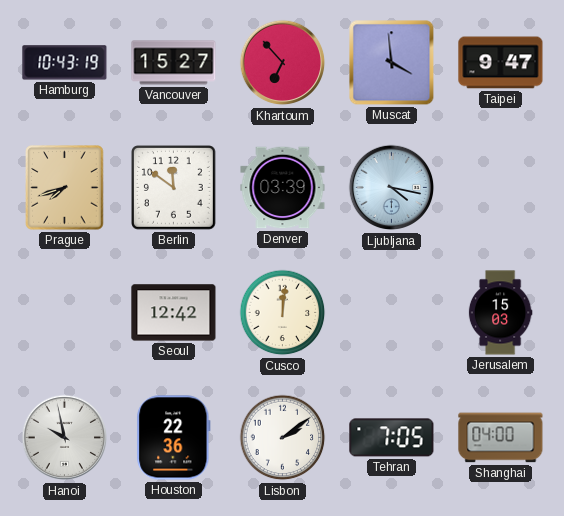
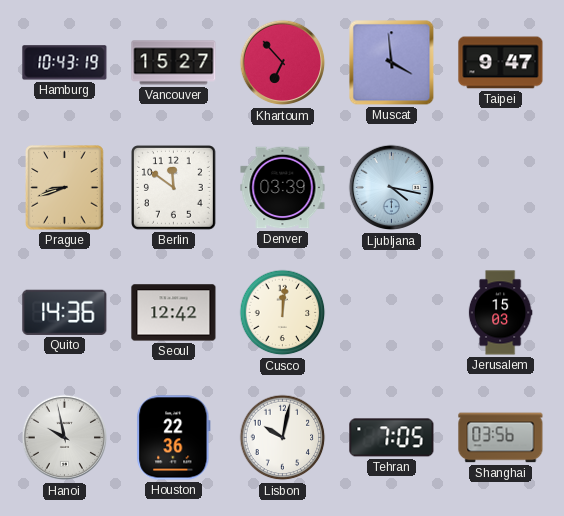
Prague: 7:42 -> 8:42 (65, 188)
Quito: none -> 14:36 (65, 312)
Lisbon: 2:09 -> 10:02 (283, 438)
Shanghai: 04:00 -> 03:56 (501, 438)
